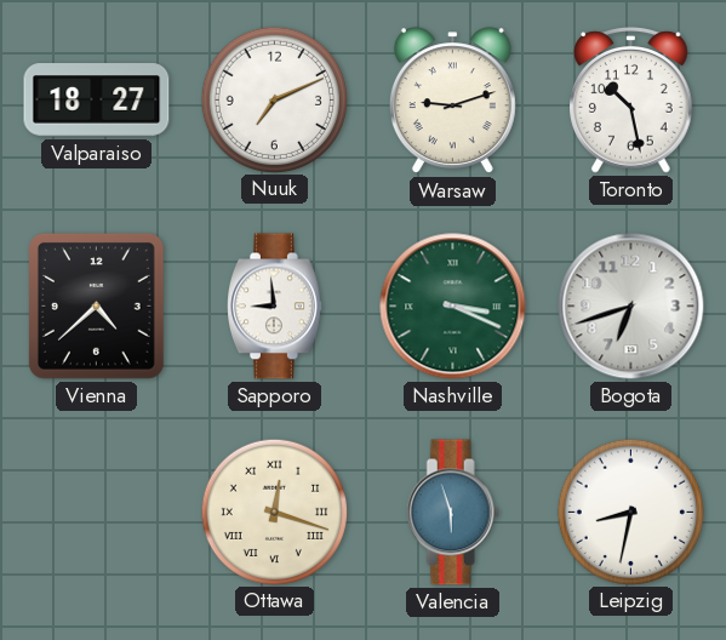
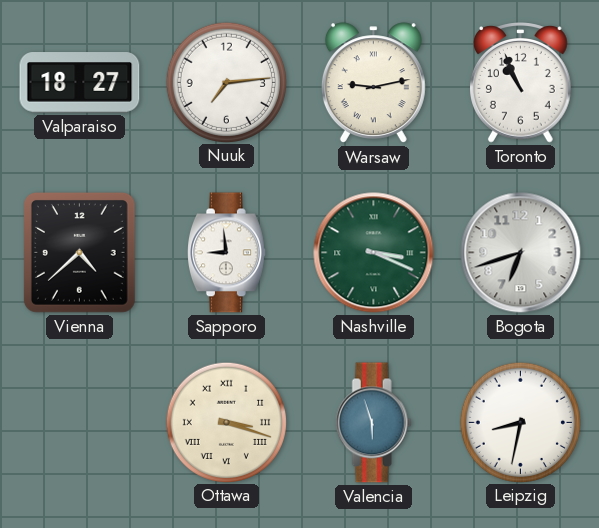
Nuuk: 7:11 -> 7:14 (226, 82)
Warsaw: 9:12 -> 9:13 (373, 83)
Toronto: 10:28 -> 10:56 (521, 83)
Ottawa: 12:18 -> 3:18 (226, 422)
